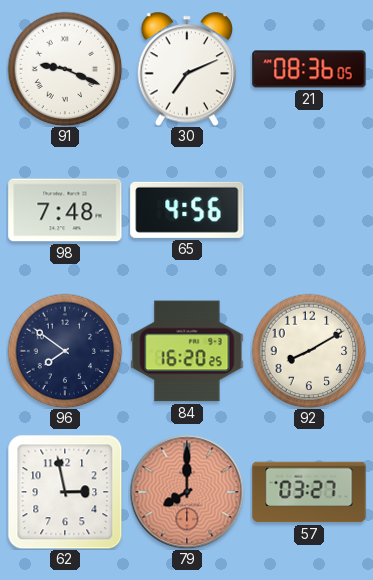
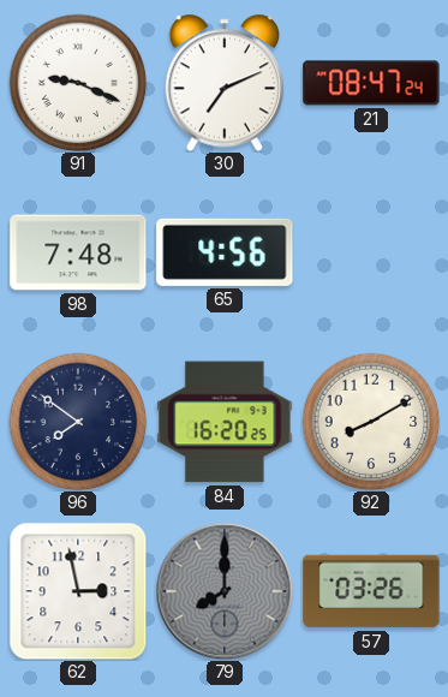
21: 08:36 -> 08:47 (371, 83)
79 dial: salmon -> grey (225, 591)
57: 03:27 -> 03:26 (371, 591)
